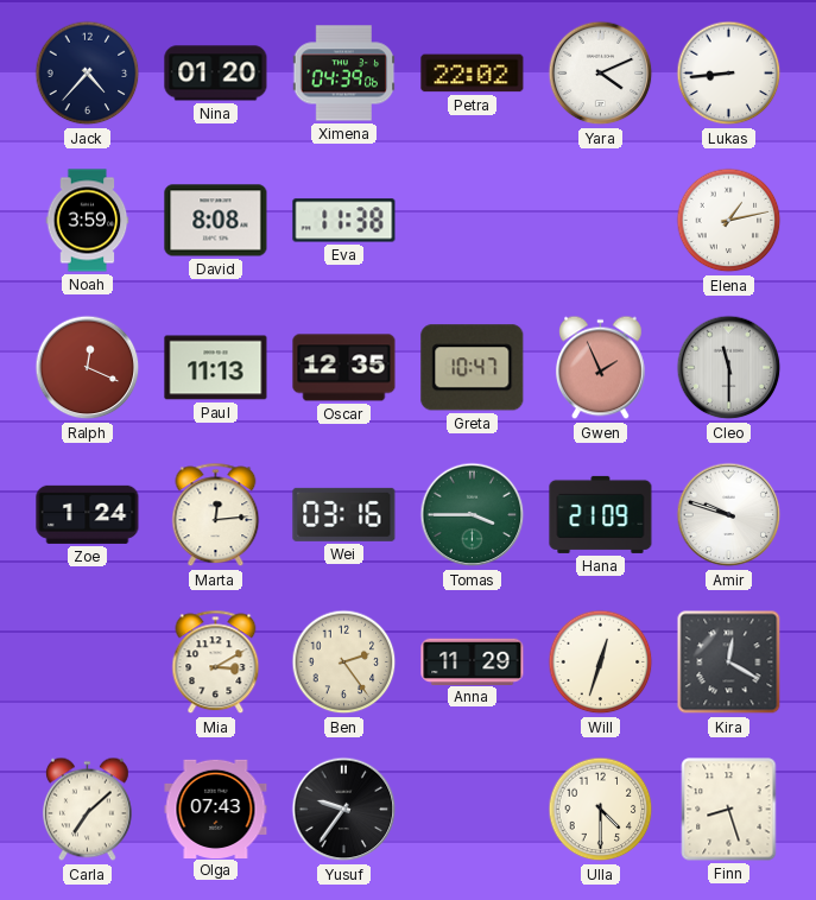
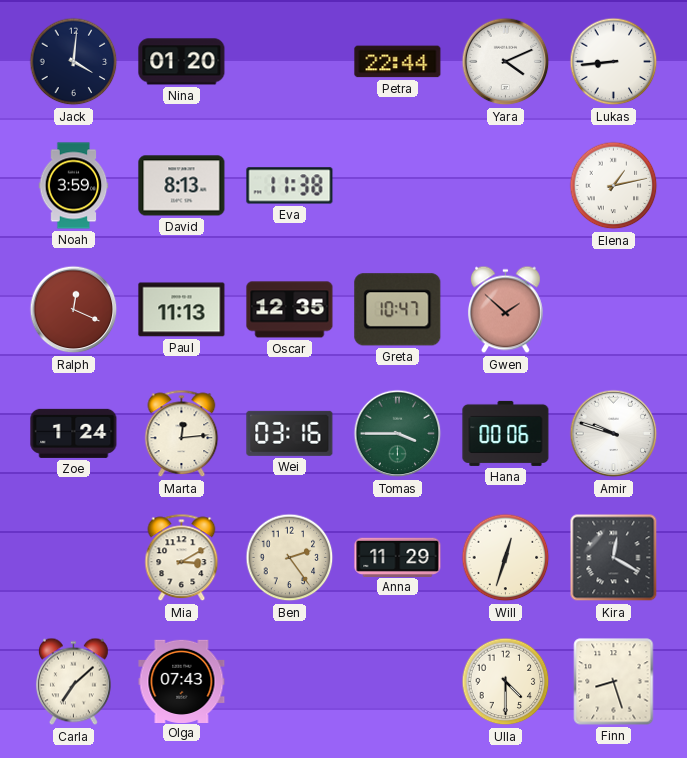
Jack: 4:37 -> 4:01 (74, 62)
Ximena: 04:39 -> none (344, 74)
Petra: 22:02 -> 22:44 (398, 62)
David: 8:08 -> 8:13 (182, 186)
Gwen: 1:56 -> 1:52 (506, 310)
Cleo: 11:30 -> none (729, 368)
Hana: 21:09 -> 00:06 (506, 433)
Yusuf: 9:36 -> none (344, 810)
